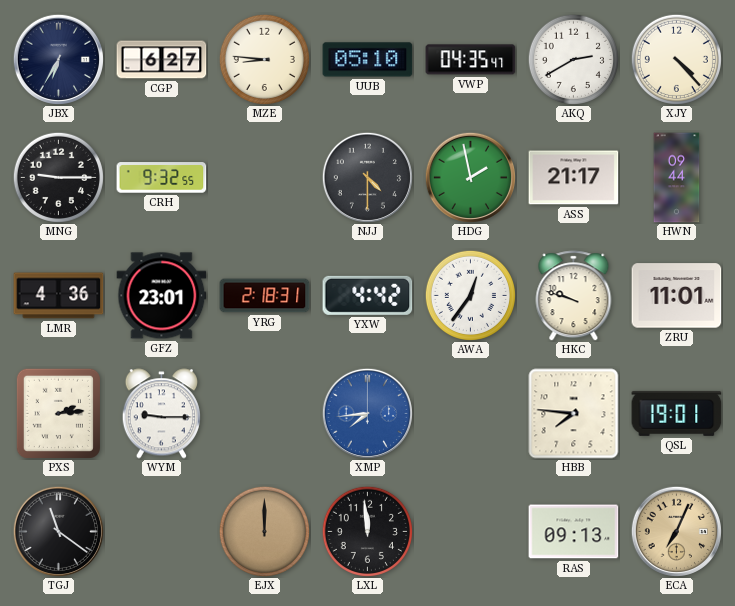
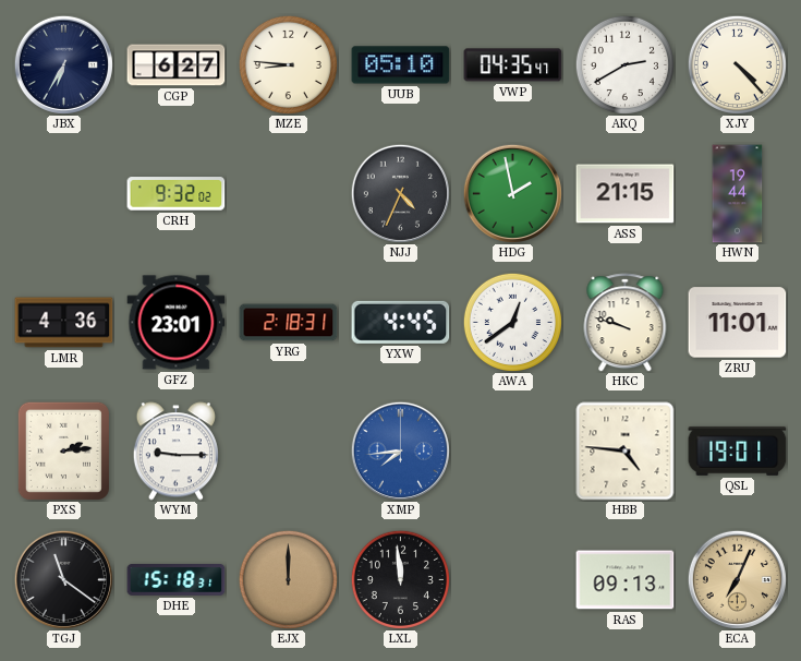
MNG: 9:15 -> none (58, 177)
CRH: 9:32:55 -> 9:32:02 (177, 194)
NJJ: 4:30 -> 4:34 (400, 193)
ASS: 21:17 -> 21:15 (626, 194)
HWN: 09:44 -> 19:44 (738, 194)
YXW: 4:42 -> 4:45 (401, 322)
AWA: 12:36 -> 12:39 (512, 322)
HBB: 7:46 -> 4:46 (626, 452)
DHE: none -> 15:18 (177, 580)
